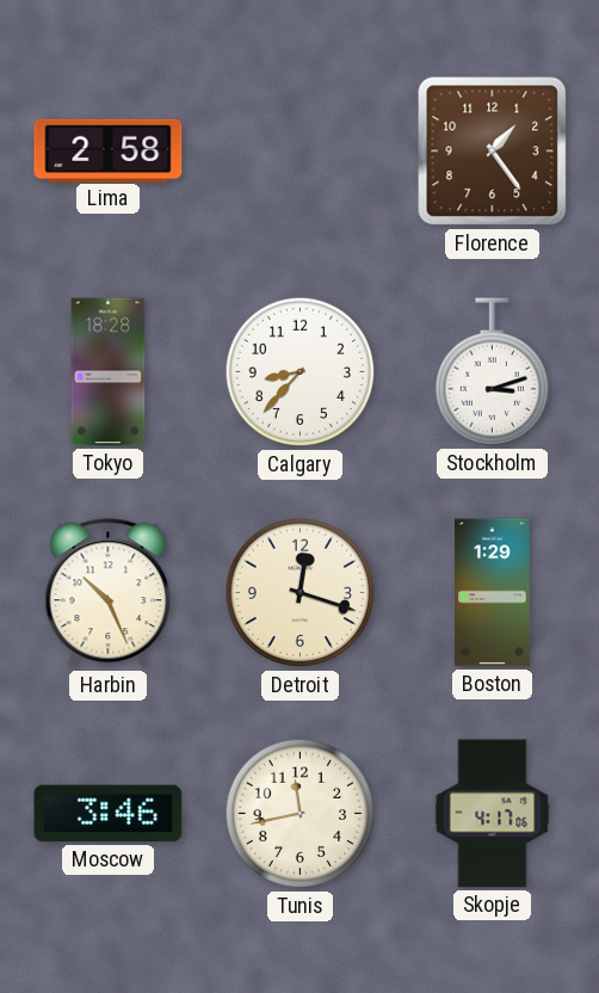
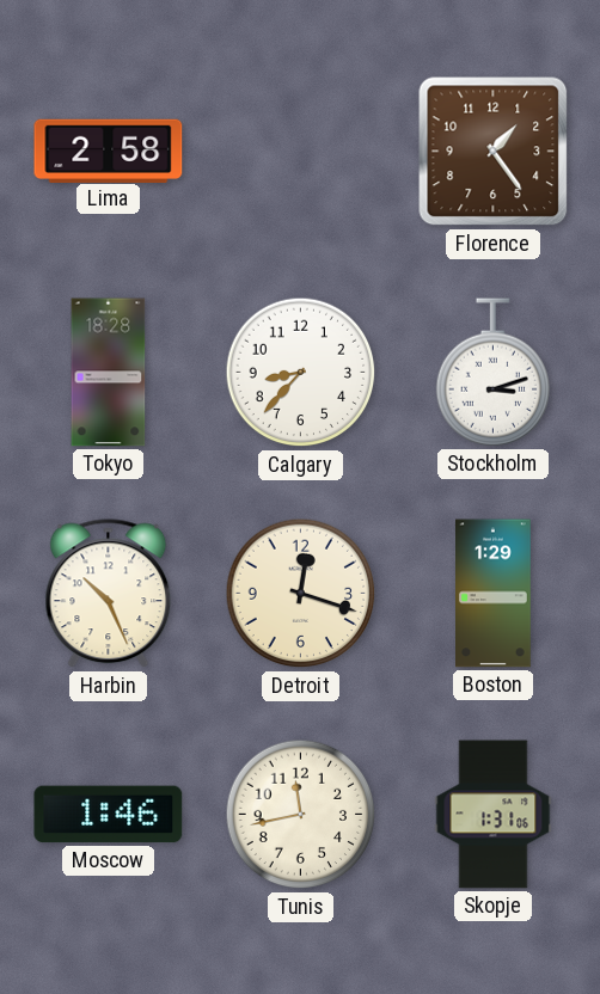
Moscow: 3:46 -> 1:46 (109, 815)
Skopje: 4:17 -> 1:31 (494, 815)
